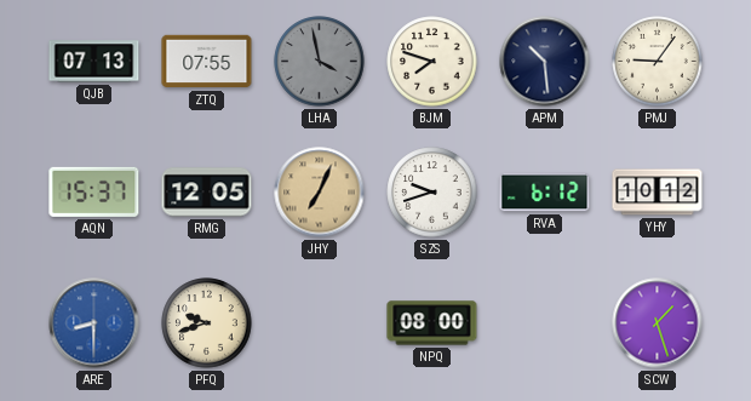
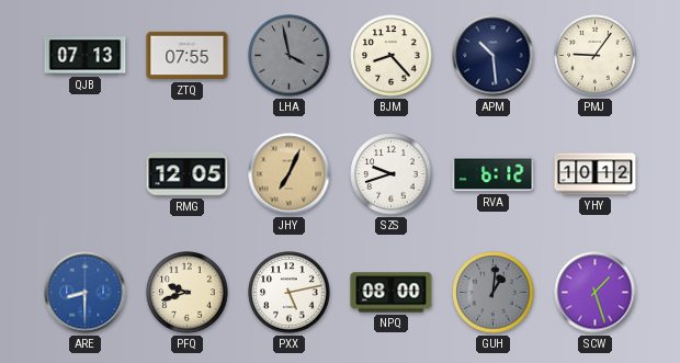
BJM: 7:48 -> 8:23 (392, 56)
AQN: 15:37 -> none (94, 191)
PXX: none -> 5:13 (290, 293)
GUH: none -> 1:01 (494, 293)
